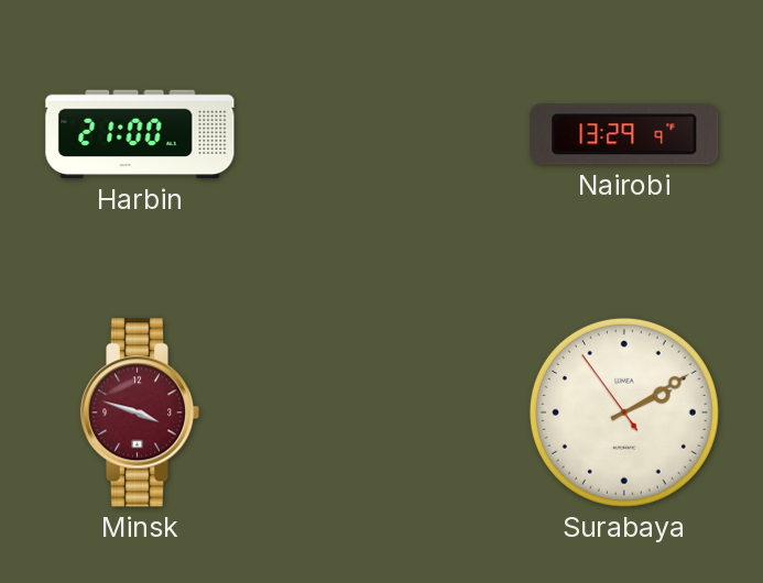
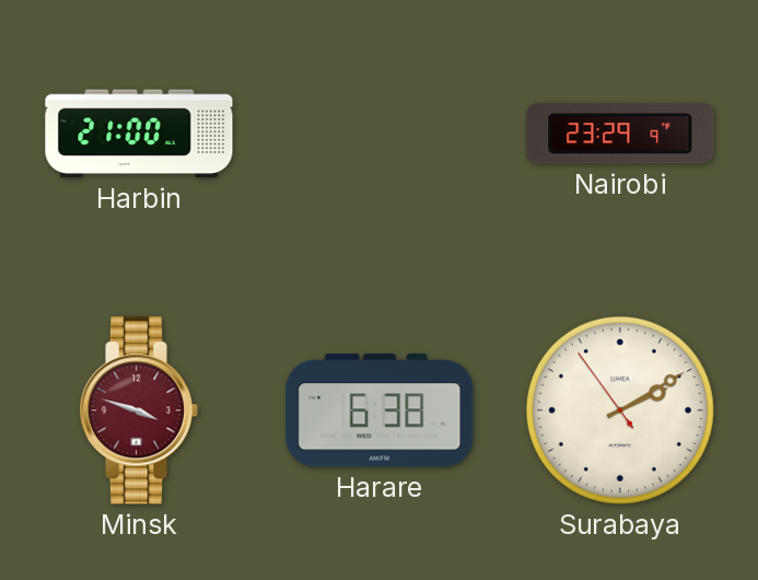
Nairobi: 13:29 -> 23:29 (620, 134)
Harare: none -> 6:38 (380, 410)
